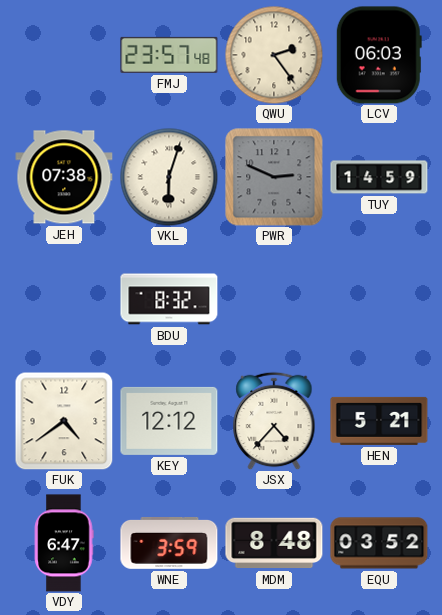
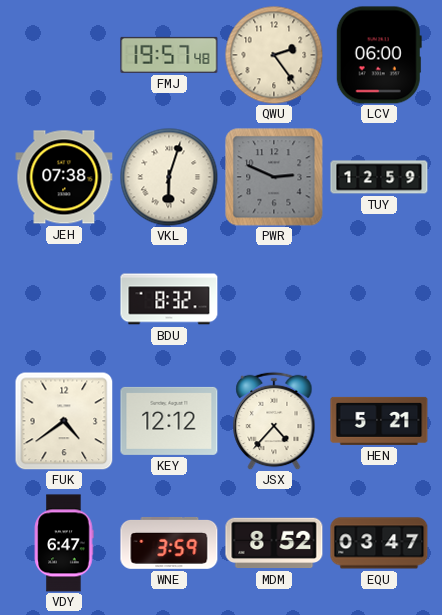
FMJ: 23:57 -> 19:57 (169, 55)
LCV: 06:03 -> 06:00 (379, 55)
TUY: 14:59 -> 12:59 (379, 177)
MDM: 8:48 -> 8:52 (274, 543)
EQU: 03:52 -> 03:47 (379, 543)
